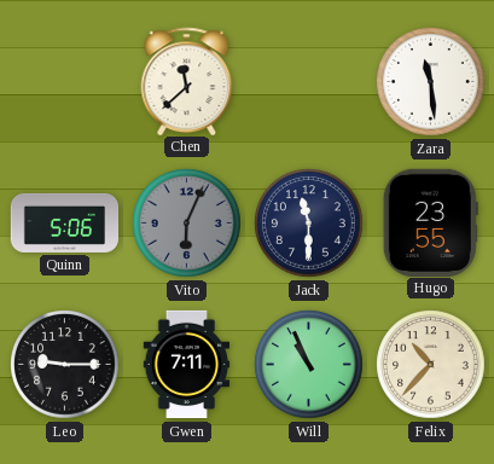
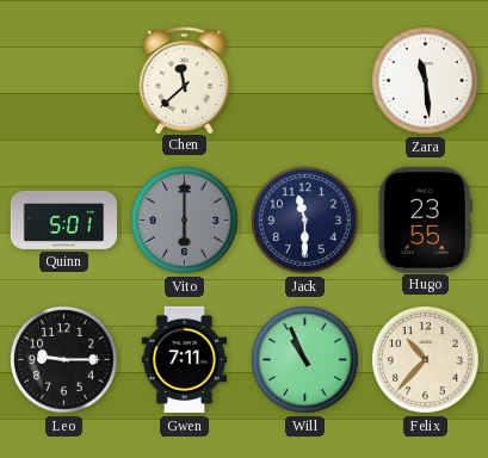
Quinn: 5:06 -> 5:01 (64, 219)
Vito: 6:04 -> 6:00 (185, 221)
